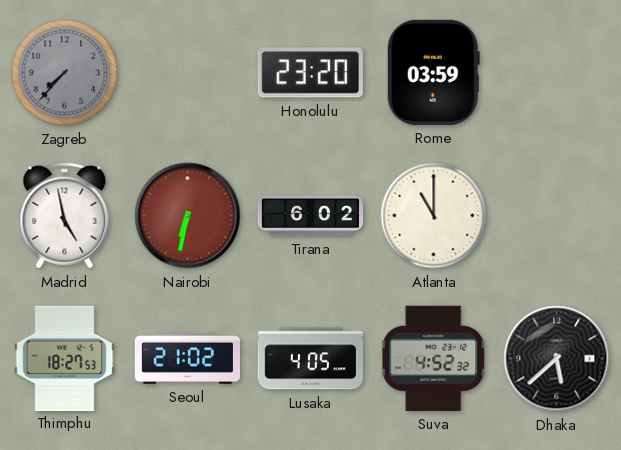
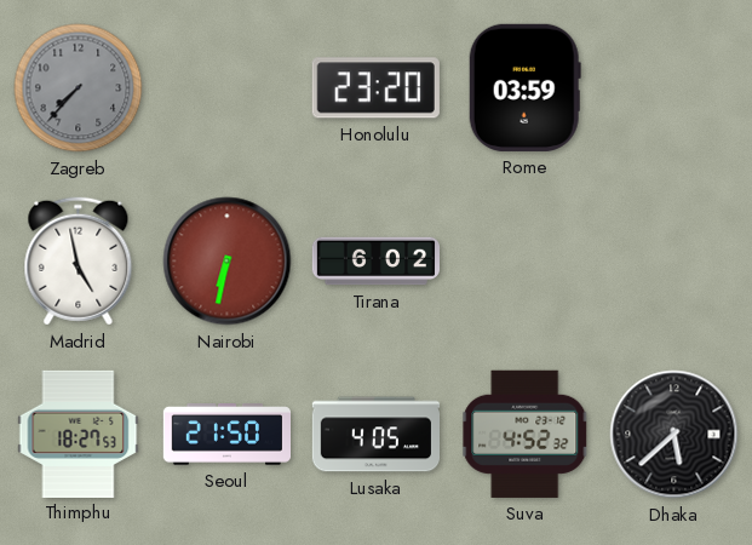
Atlanta: 11:00 -> none (434, 216)
Seoul: 21:02 -> 21:50 (226, 435)
